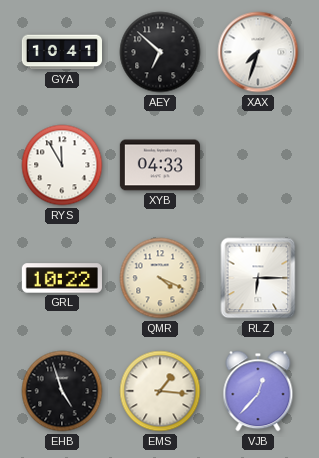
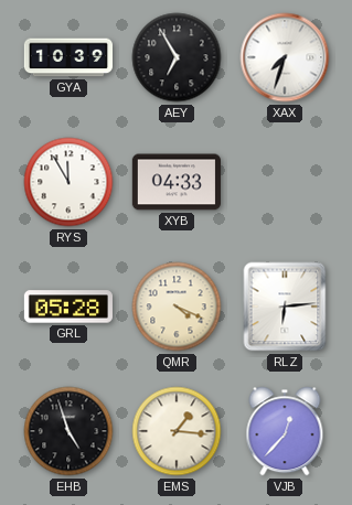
GYA: 10:41 -> 10:39 (67, 57)
AEY: 6:52 -> 6:55 (177, 57)
GRL: 10:22 -> 05:28 (68, 307)
RLZ: 6:15 -> 6:14 (285, 307)
